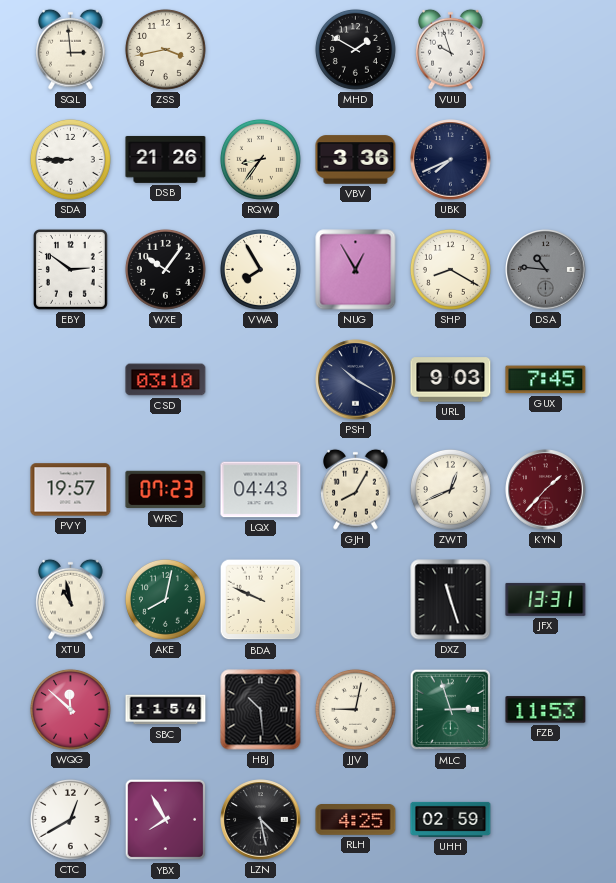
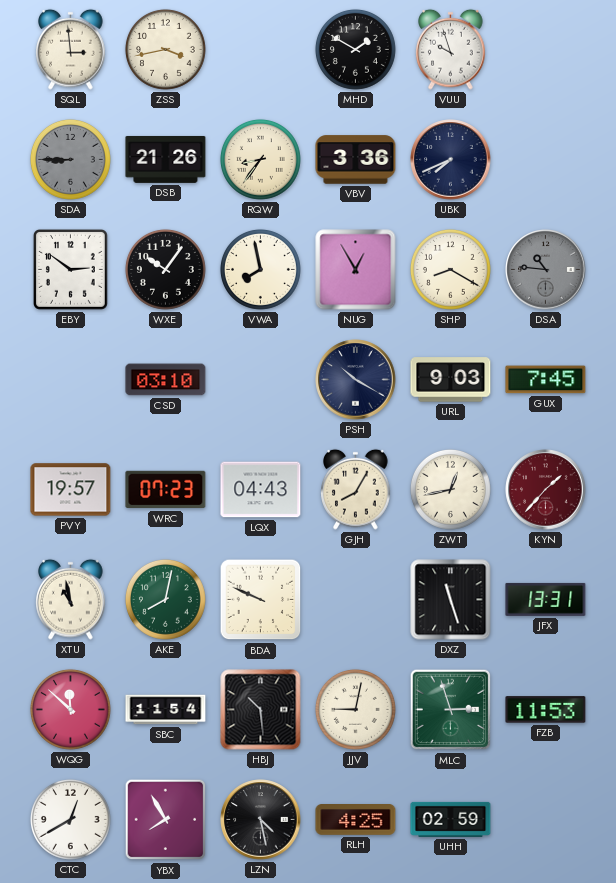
SDA dial: white -> grey (70, 159)
VWA: 7:55 -> 7:58 (260, 269)
ZWT: 12:41 -> 12:43 (450, 489)
